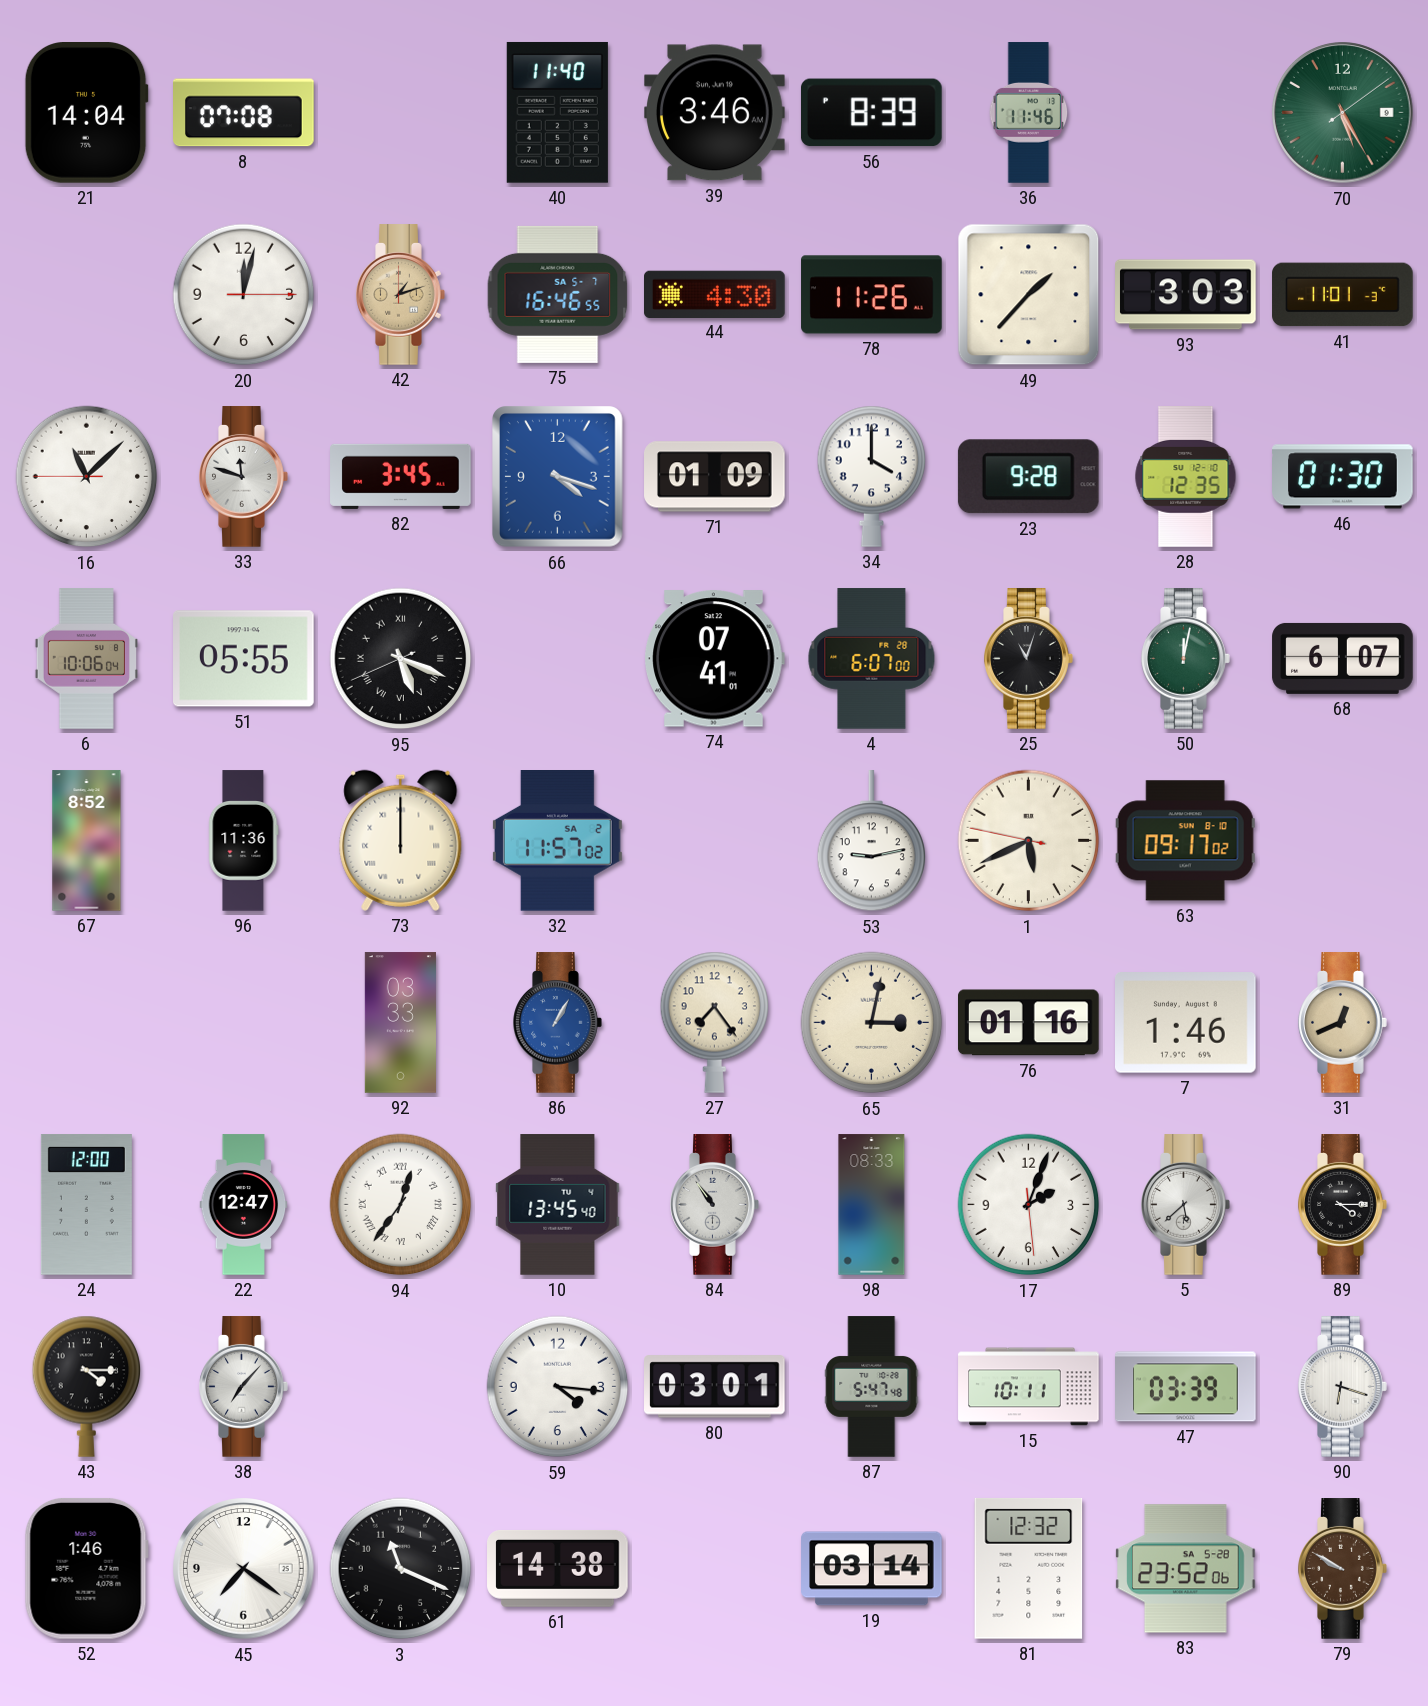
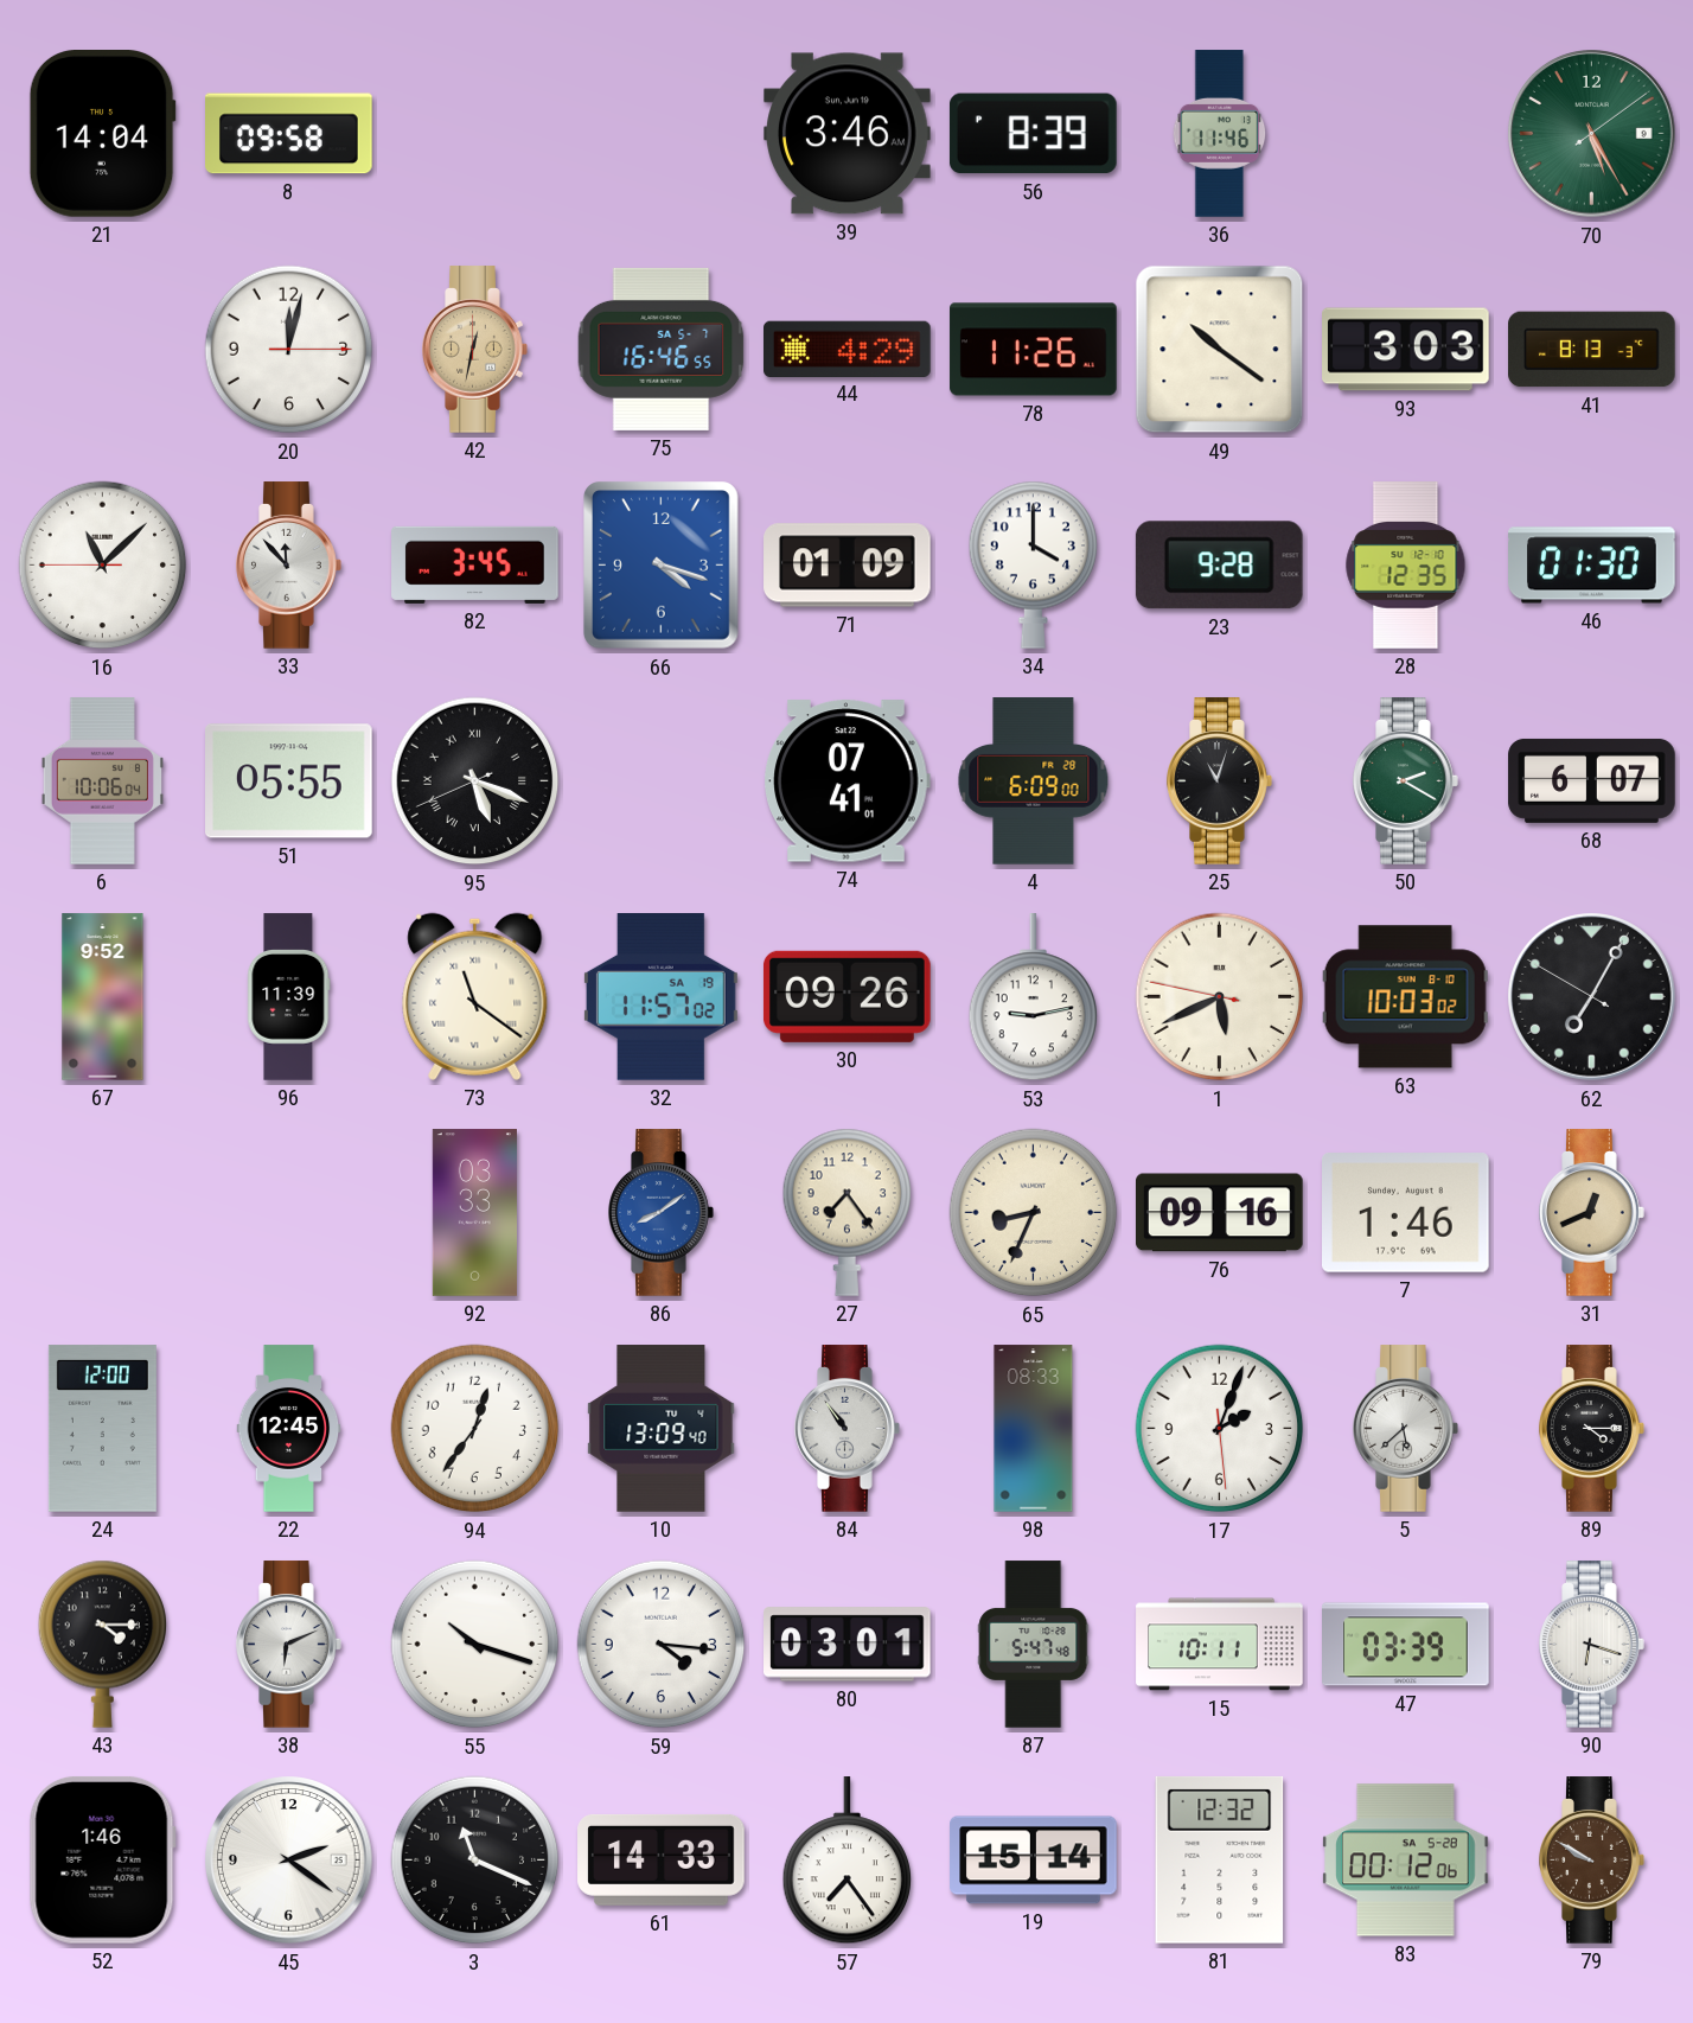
8: 07:08 -> 09:58 (289, 134)
40: 11:40 -> none (557, 112)
42: 1:12 -> 12:32 (475, 350)
44: 4:30 -> 4:29 (848, 349)
49: 1:37 -> 10:21 (1220, 350)
41: 11:01 -> 8:13 (1592, 350)
33: 11:48 -> 11:53 (289, 566)
4: 6:07 -> 6:09 (1034, 781)
50: 12:02 -> 2:20 (1406, 781)
67: 8:52 -> 9:52 (103, 997)
96: 11:36 -> 11:39 (289, 997)
73: 12:00 -> 11:21 (475, 996)
32 date: SA 2 -> SA 19 (660, 997)
30: none -> 09:26 (846, 996)
63: 09:17 -> 10:03 (1405, 997)
62: none -> 7:04 (1592, 997)
86: 1:05 -> 8:09 (662, 1213)
65: 3:02 -> 8:34 (1034, 1213)
76: 01:16 -> 09:16 (1220, 1213)
22: 12:47 -> 12:45 (289, 1429)
94 numerals: Roman -> Arabic (475, 1429)
10: 13:45 -> 13:09 (662, 1429)
38: 7:07 -> 6:11 (289, 1645)
55: none -> 10:18 (475, 1645)
45: 7:21 -> 2:21 (289, 1861)
61: 14:38 -> 14:33 (662, 1861)
57: none -> 7:24 (846, 1861)
19: 03:14 -> 15:14 (1034, 1861)
83: 23:52 -> 00:12 (1406, 1861)
